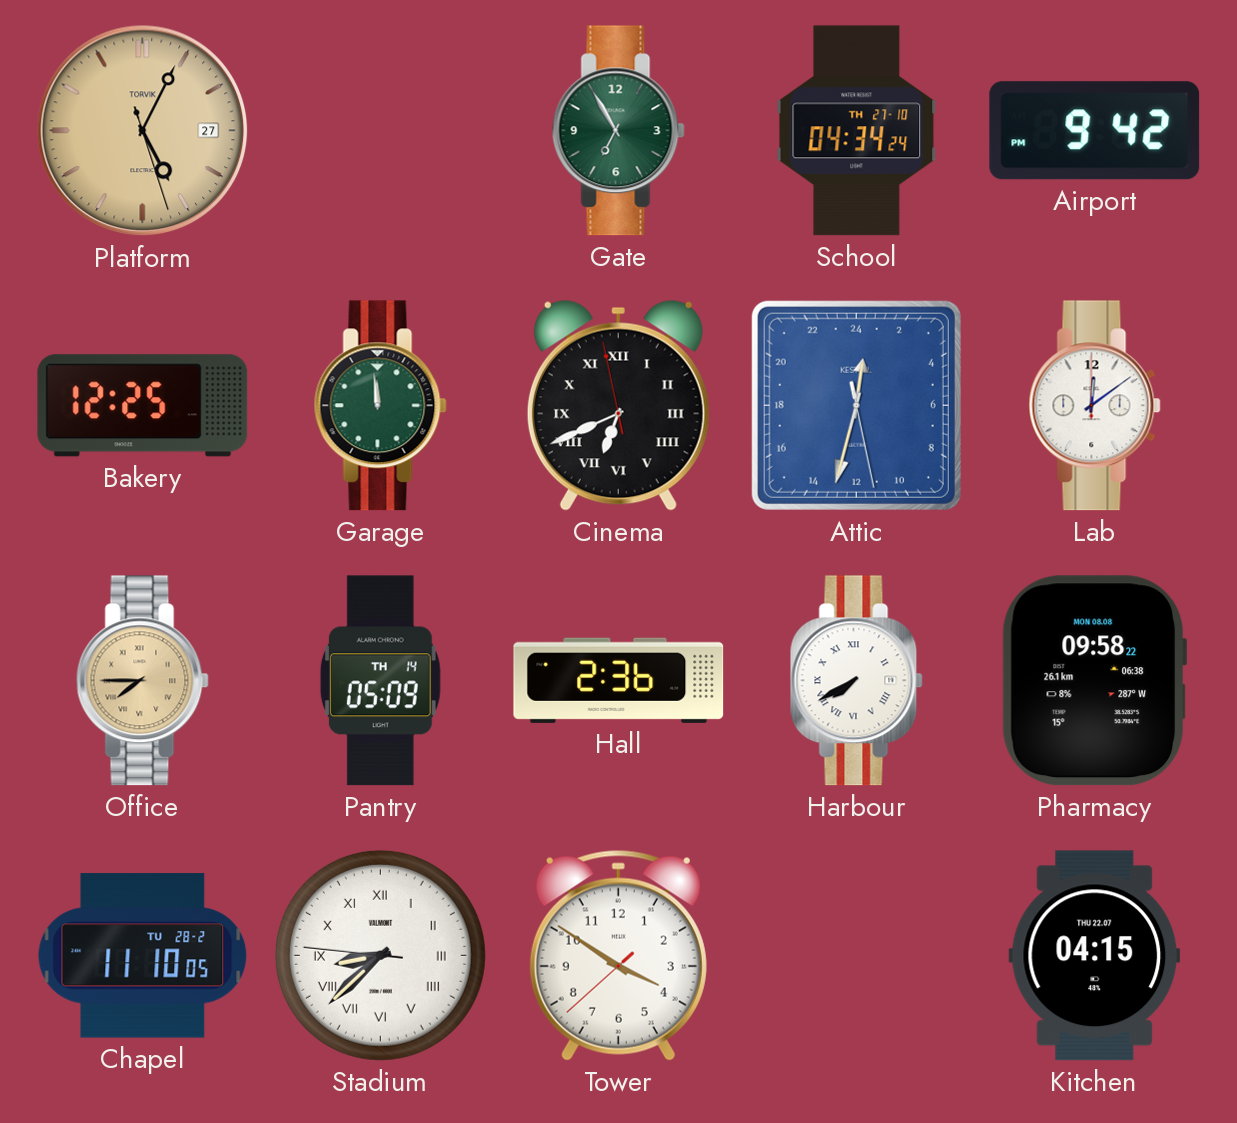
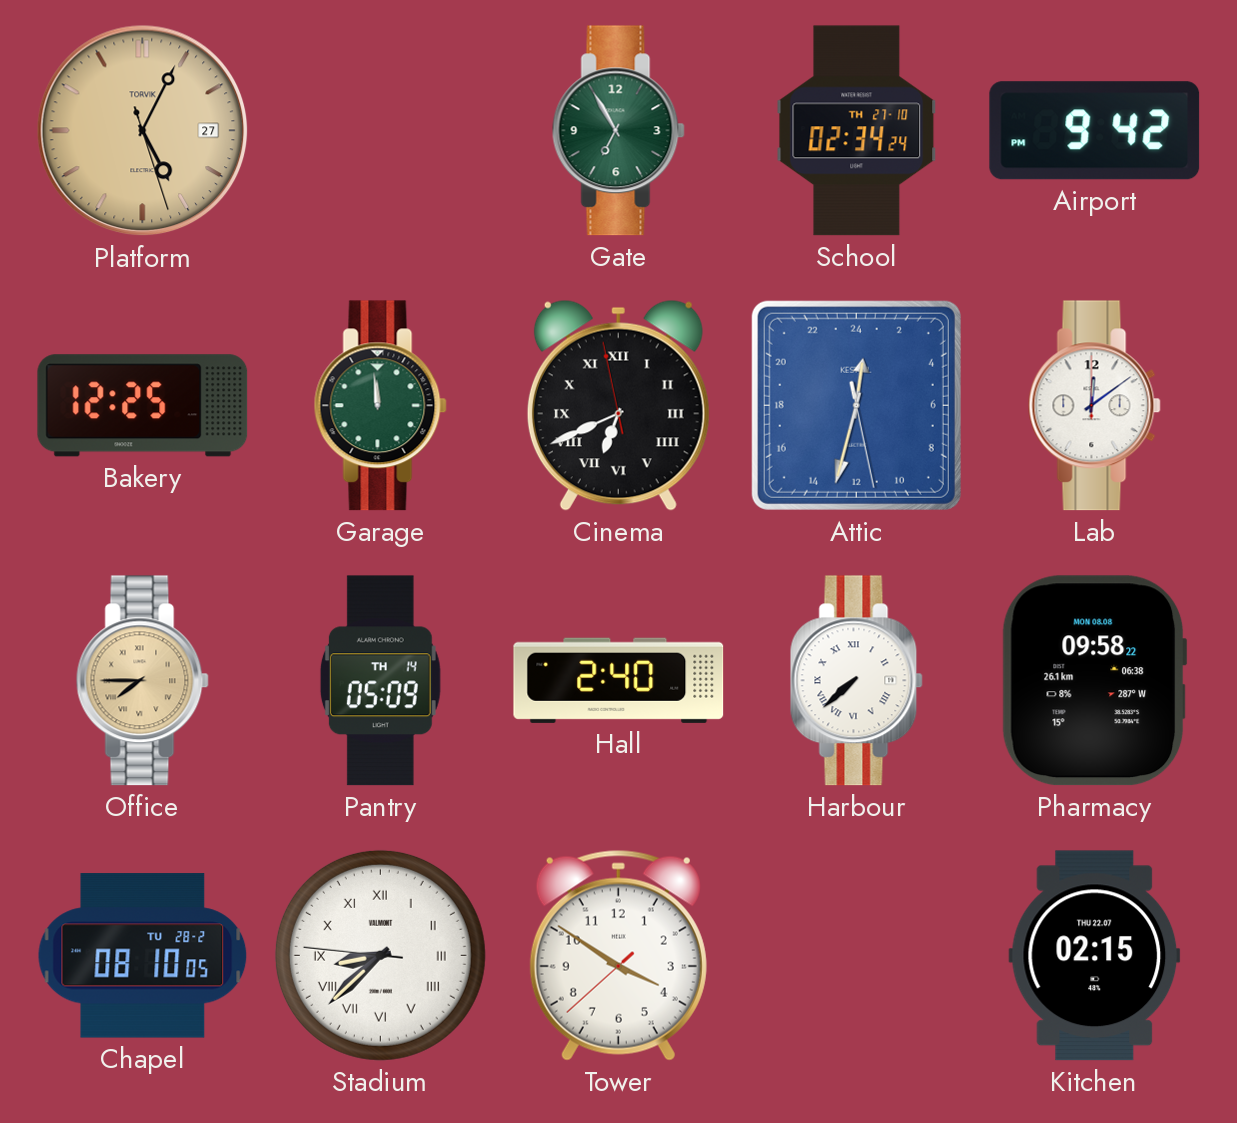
School: 04:34 -> 02:34 (857, 131)
Hall: 2:36 -> 2:40 (619, 680)
Harbour: 7:40 -> 7:38 (856, 681)
Chapel: 11:10 -> 08:10 (143, 956)
Kitchen: 04:15 -> 02:15 (1095, 956)
